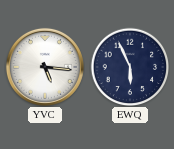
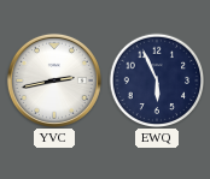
YVC: 5:16 -> 2:43 (54, 80)
